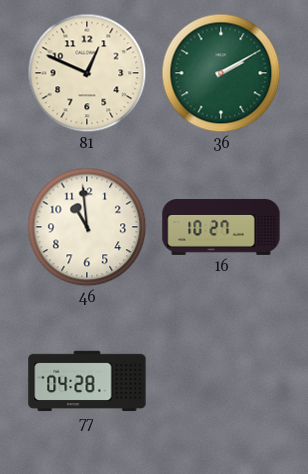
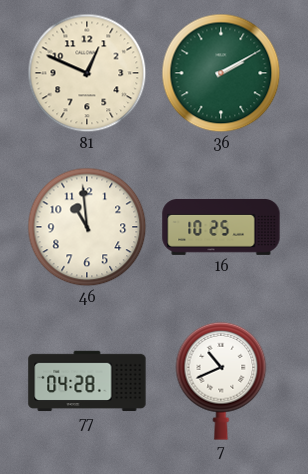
16: 10:27 -> 10:25 (221, 227)
7: none -> 10:41 (221, 381)
